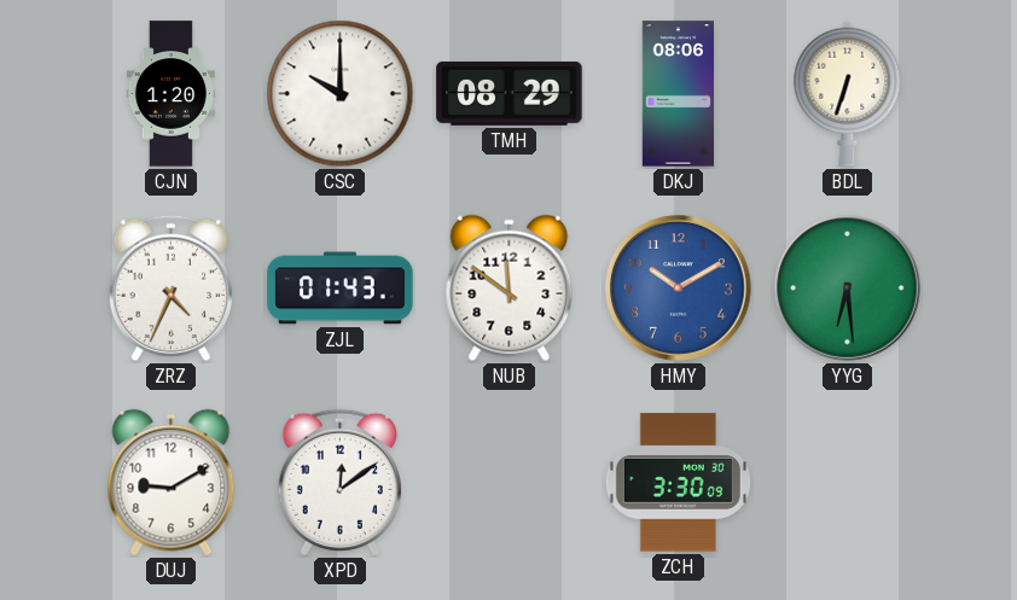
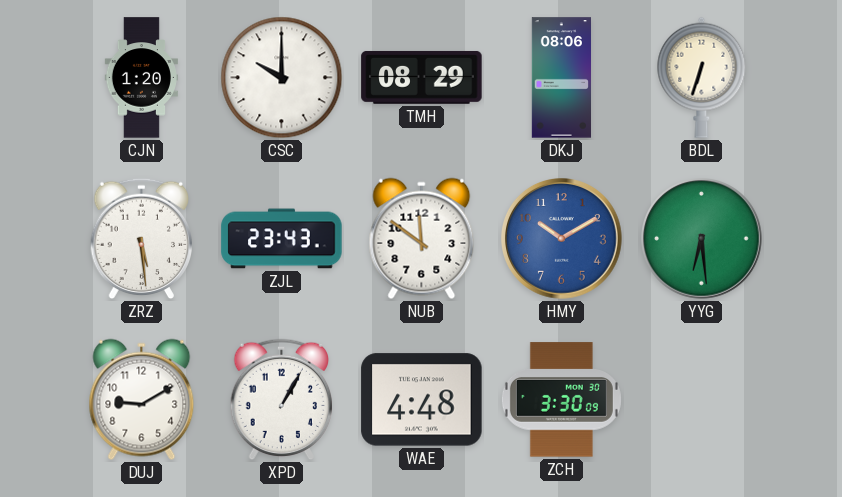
ZRZ: 4:34 -> 5:29 (142, 239)
ZJL: 01:43 -> 23:43 (282, 239)
XPD: 12:09 -> 1:05 (282, 400)
WAE: none -> 4:48 (422, 400)
